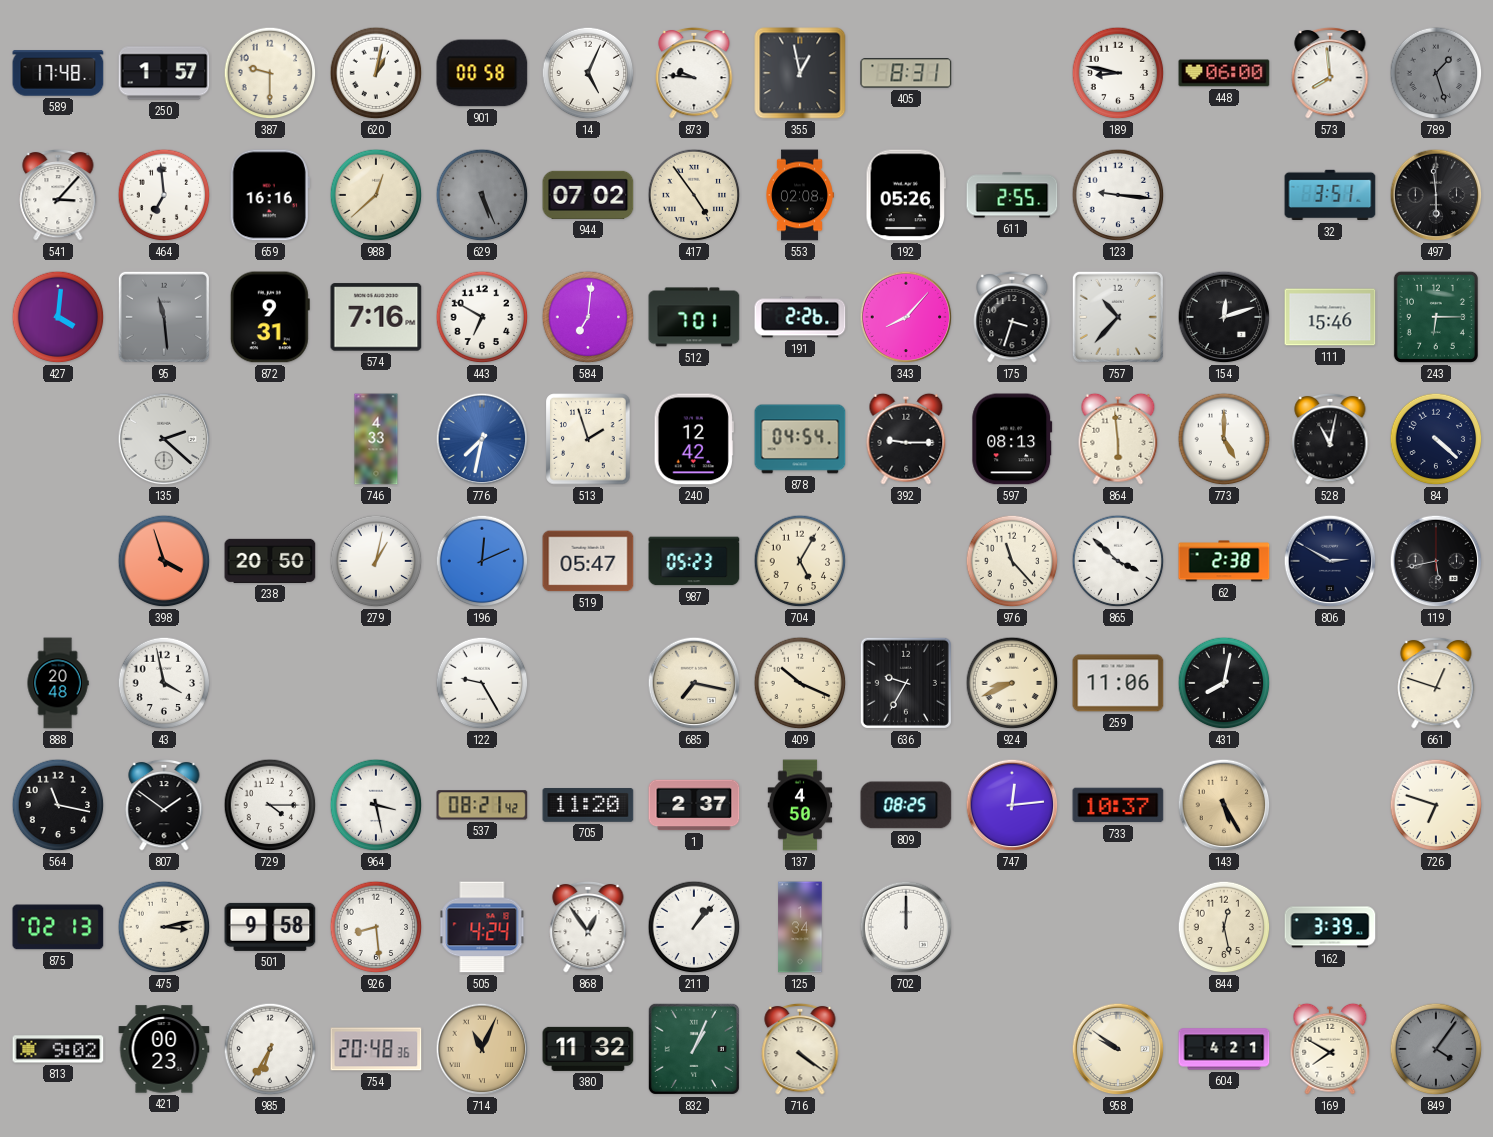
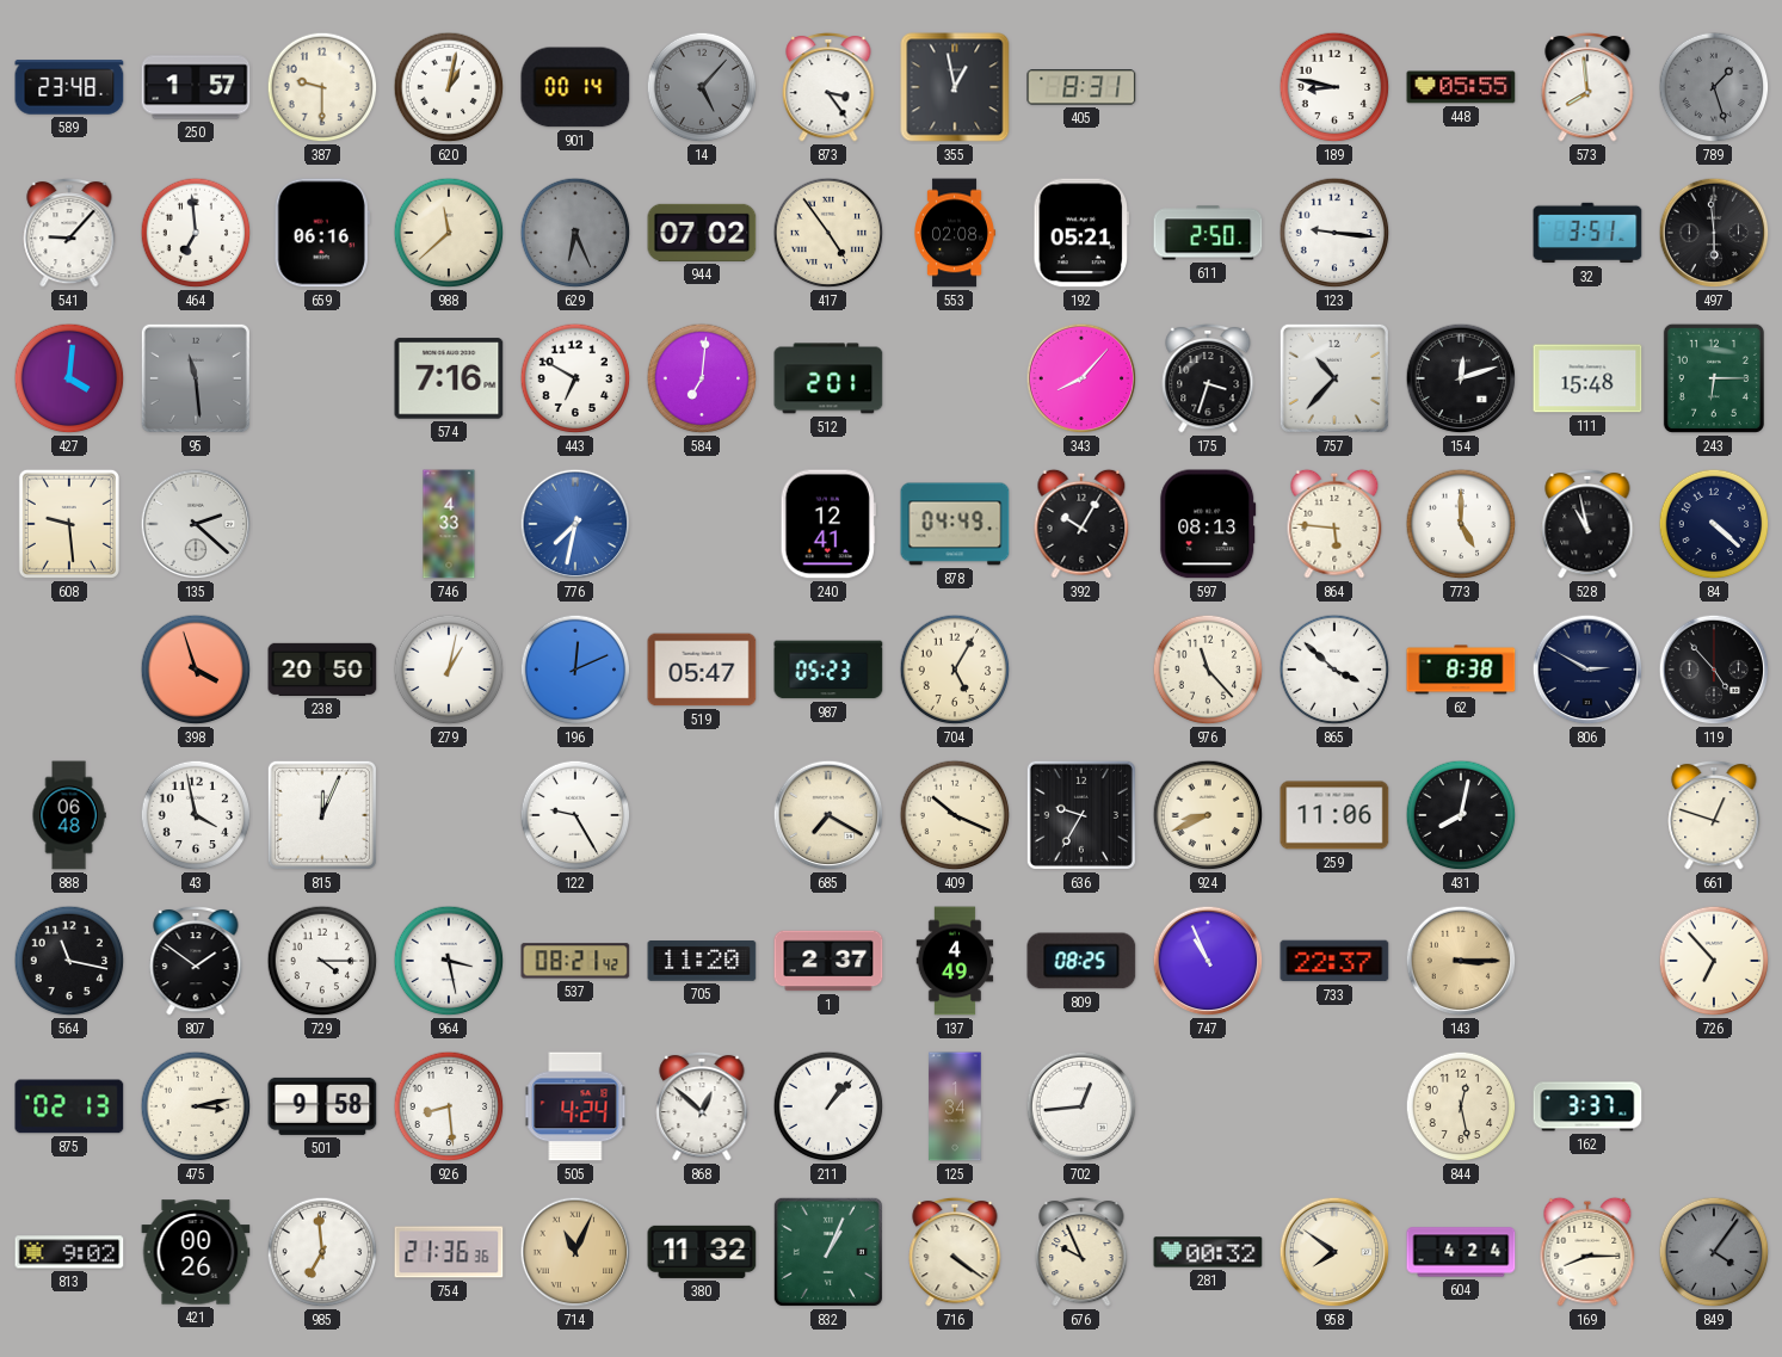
589: 17:48 -> 23:48 (69, 87)
901: 00:58 -> 00:14 (575, 87)
14: 5:04 -> 5:07 (702, 87)
14 dial: white -> grey (702, 87)
873: 9:46 -> 3:24 (828, 87)
448: 06:00 -> 05:55 (1461, 87)
541: 3:07 -> 9:07 (69, 233)
659: 16:16 -> 06:16 (322, 233)
988: 12:38 -> 11:38 (449, 233)
629: 5:26 -> 6:26 (575, 233)
192: 05:26 -> 05:21 (1081, 233)
611: 2:55 -> 2:50 (1208, 233)
872: 9:31 -> none (270, 317)
512: 7:01 -> 2:01 (828, 378)
191: 2:26 -> none (800, 317)
111: 15:46 -> 15:48 (1587, 378)
608: none -> 9:29 (69, 524)
513: 1:57 -> none (588, 439)
240: 12:42 -> 12:41 (828, 524)
878: 04:54 -> 04:49 (955, 524)
392: 9:15 -> 10:05 (1081, 524)
864: 5:59 -> 5:46 (1334, 524)
528: 11:02 -> 10:58 (1587, 524)
62: 2:38 -> 8:38 (1461, 670)
119: 5:43 -> 4:53 (1714, 670)
888: 20:48 -> 06:48 (69, 815)
815: none -> 12:04 (322, 815)
685: 7:17 -> 7:20 (828, 815)
137: 4:50 -> 4:49 (955, 961)
747: 12:14 -> 10:56 (1208, 961)
733: 10:37 -> 22:37 (1334, 961)
143: 5:25 -> 3:15 (1461, 961)
726: 6:48 -> 6:53 (1714, 961)
868: 12:54 -> 12:52 (702, 1106)
702: 12:00 -> 12:44 (1081, 1106)
162: 3:39 -> 3:37 (1587, 1106)
421: 00:23 -> 00:26 (196, 1252)
985: 6:35 -> 6:59 (322, 1252)
754: 20:48 -> 21:36 (449, 1252)
676: none -> 9:56 (1081, 1252)
281: none -> 00:32 (1208, 1252)
958: 9:51 -> 7:51 (1334, 1252)
604: 4:21 -> 4:24 (1461, 1252)
169: 7:50 -> 8:15 (1587, 1252)
